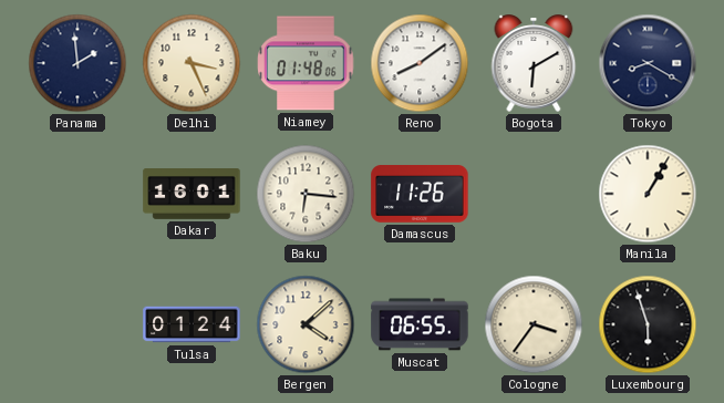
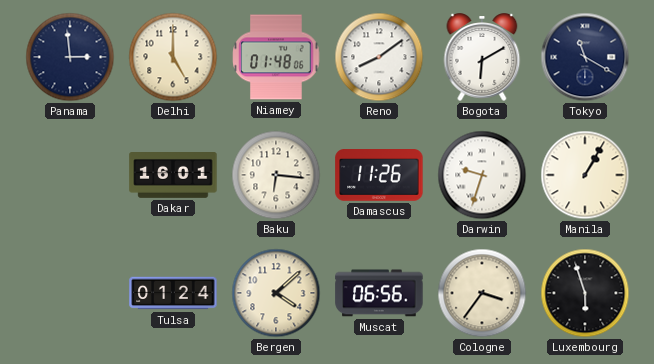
Panama: 1:59 -> 2:59 (70, 57)
Delhi: 3:26 -> 5:00 (173, 57)
Tokyo: 8:20 -> 11:20 (585, 57)
Darwin: none -> 9:33 (482, 175)
Muscat: 06:55 -> 06:56 (379, 293)
